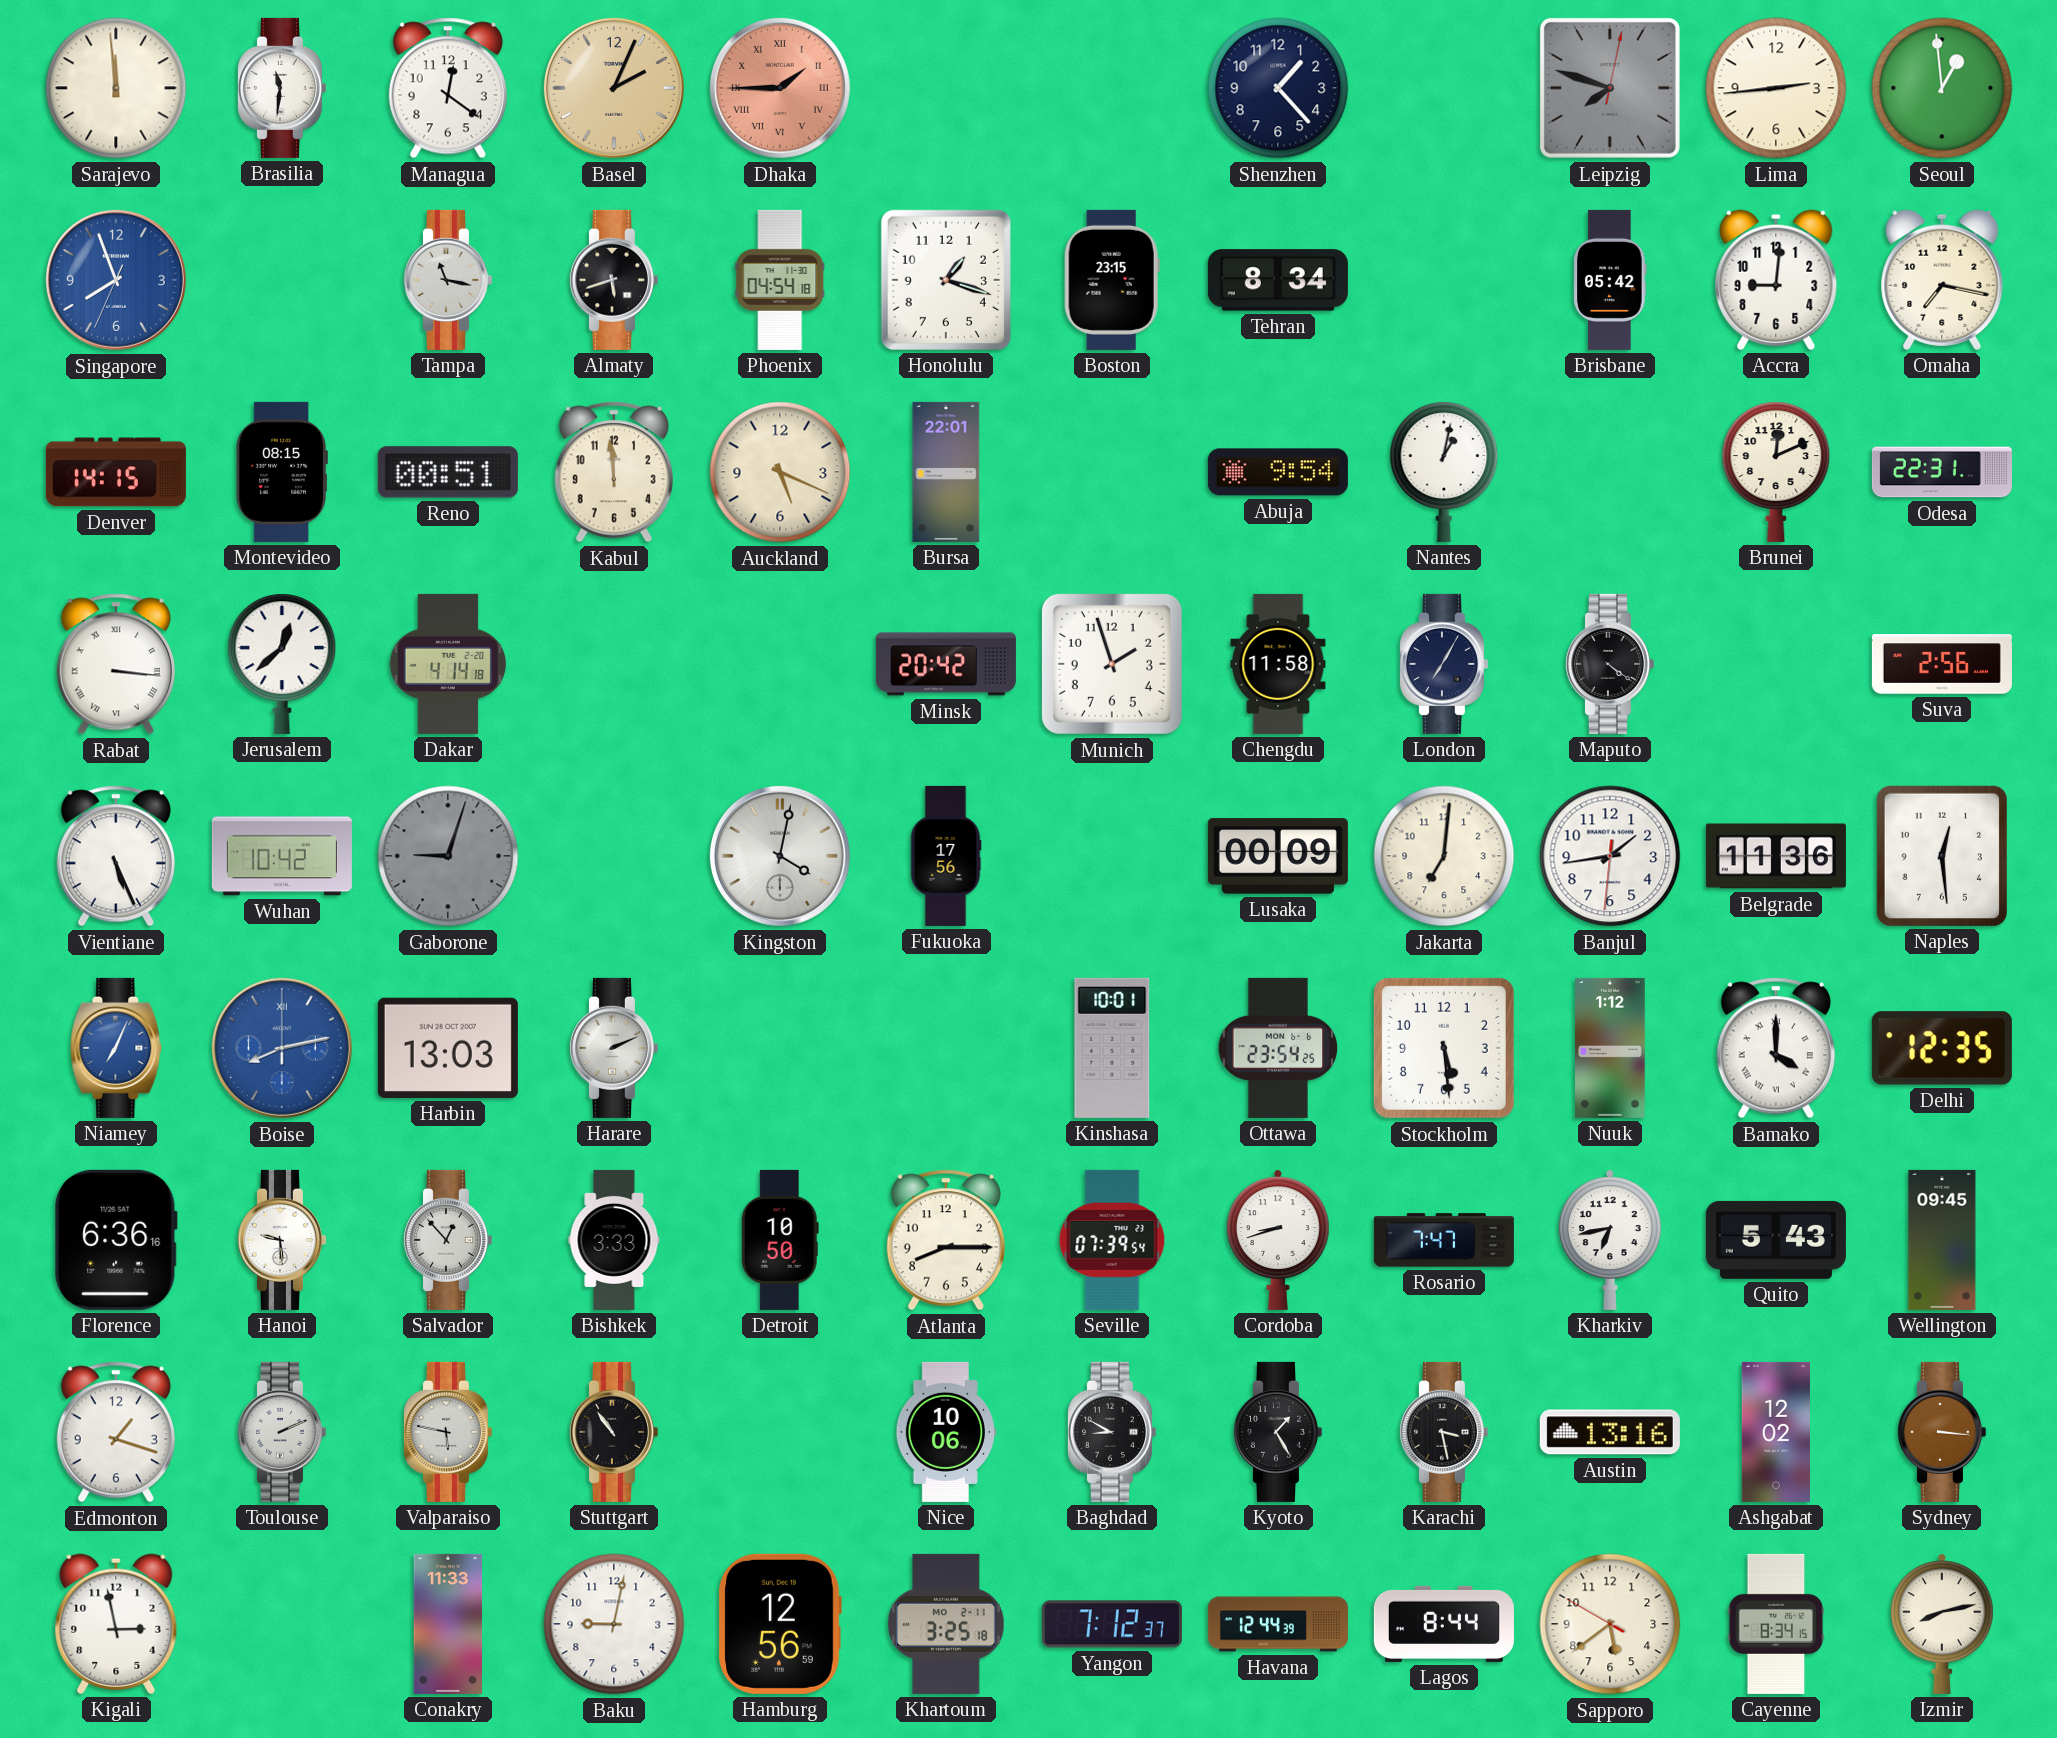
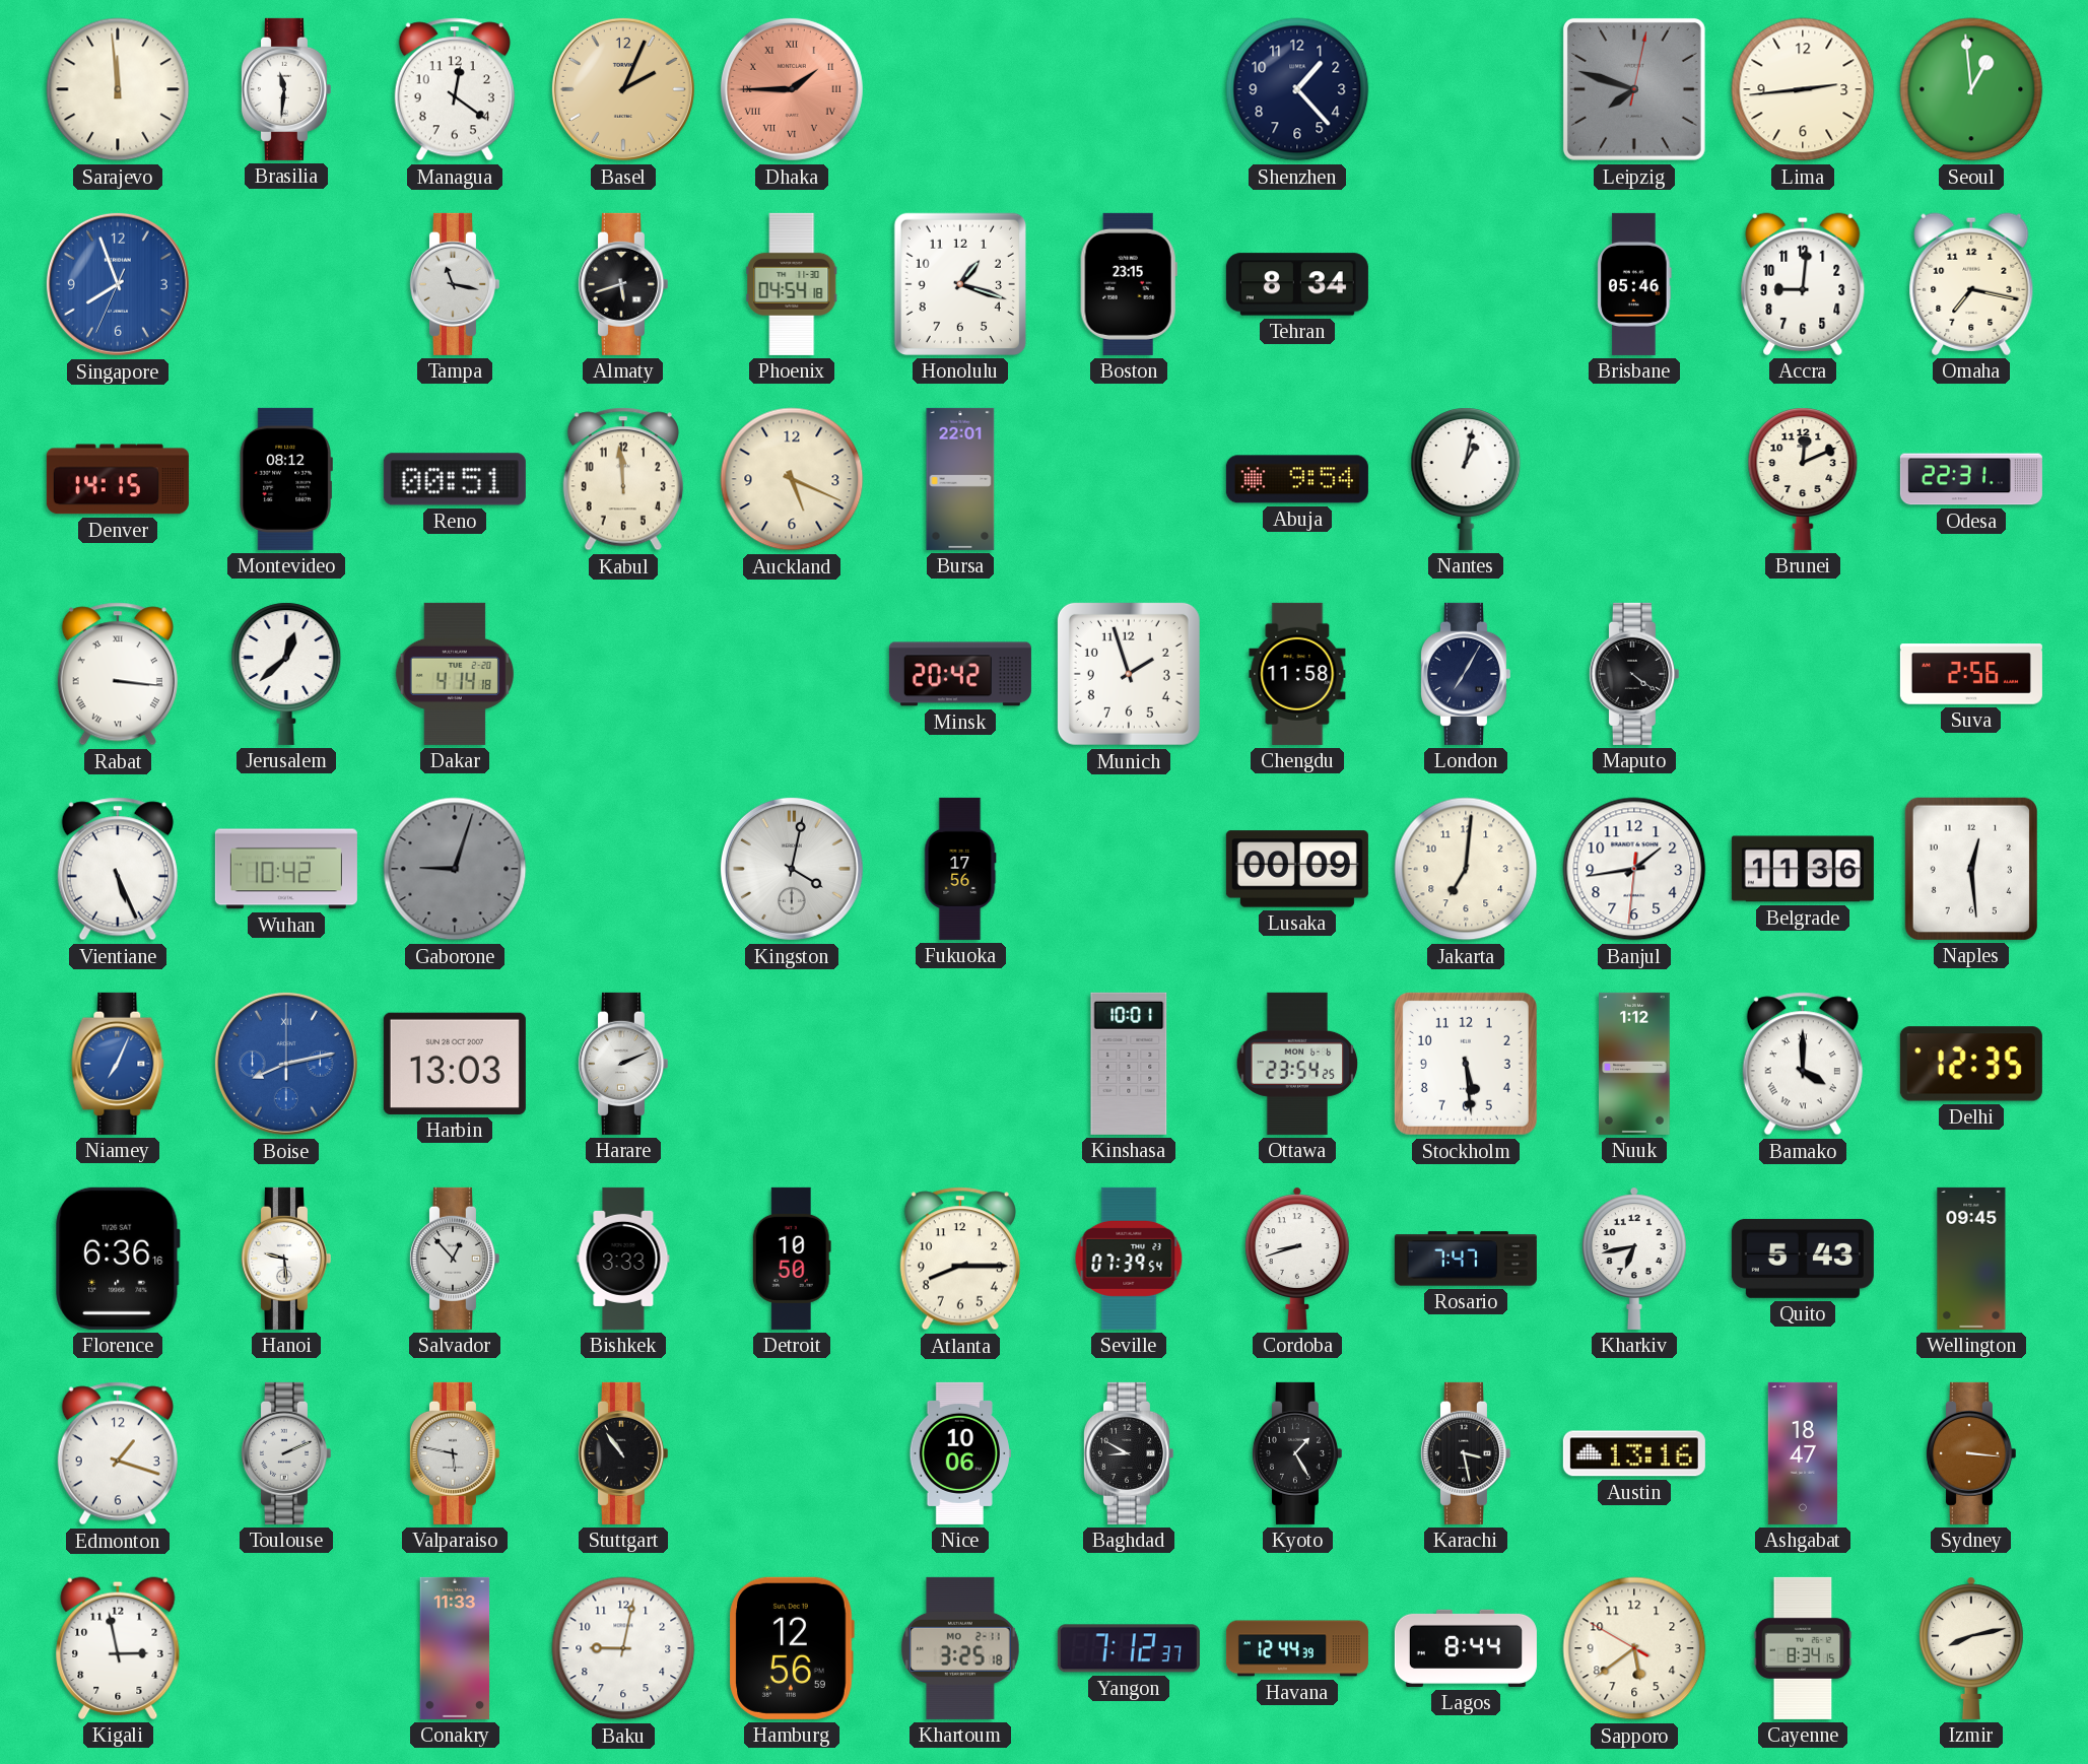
Brisbane: 05:42 -> 05:46 (1634, 284)
Montevideo: 08:15 -> 08:12 (286, 479)
Ashgabat: 12:02 -> 18:47 (1802, 1453)
